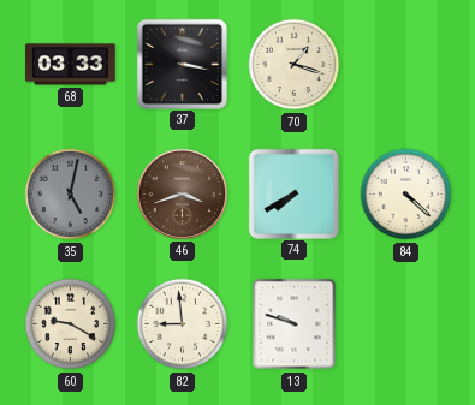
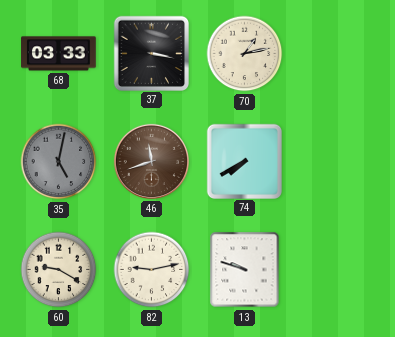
70: 1:18 -> 1:13 (245, 54)
46: 3:42 -> 11:42 (151, 161)
84: 4:22 -> none (406, 195)
82: 8:59 -> 9:13 (152, 270)
